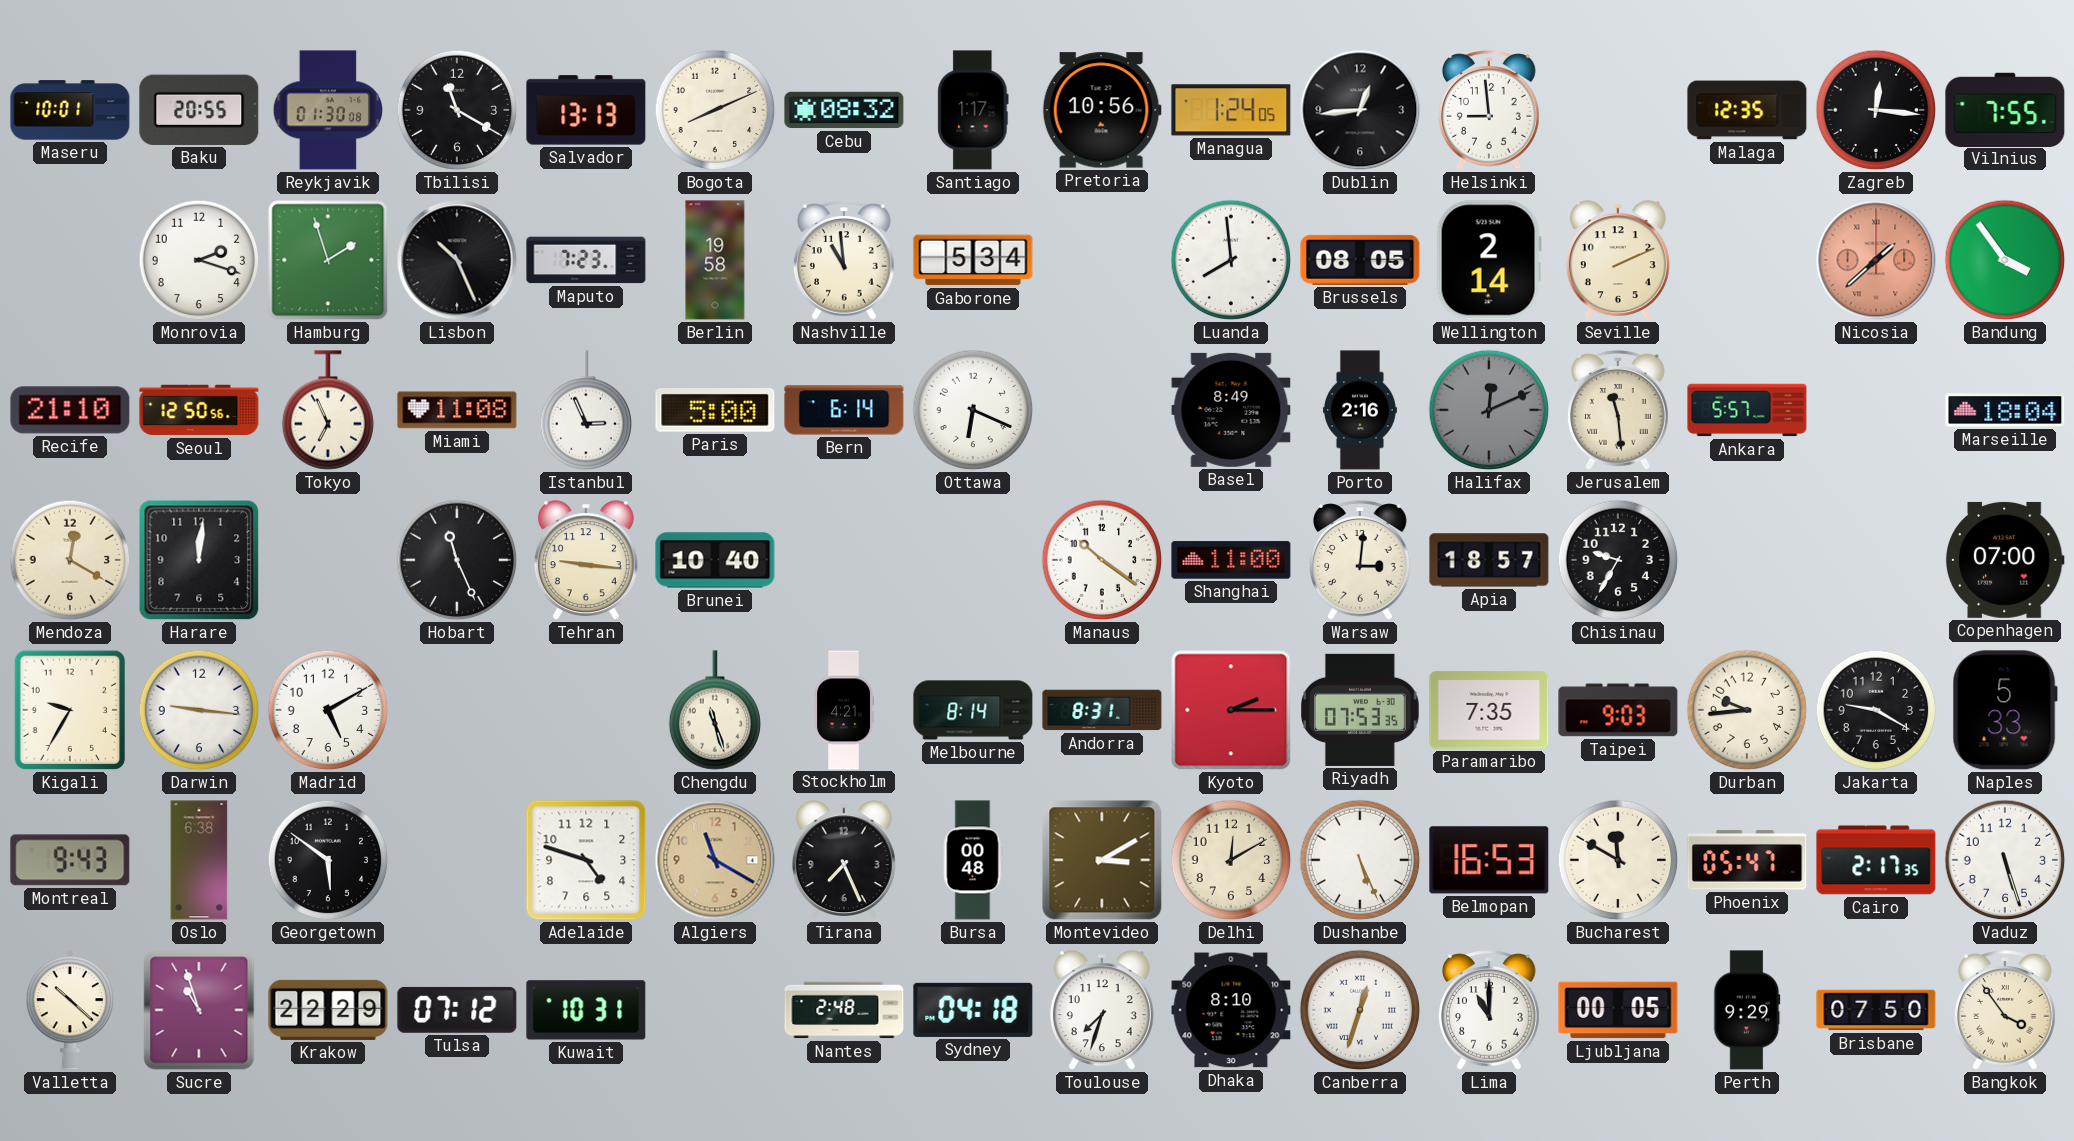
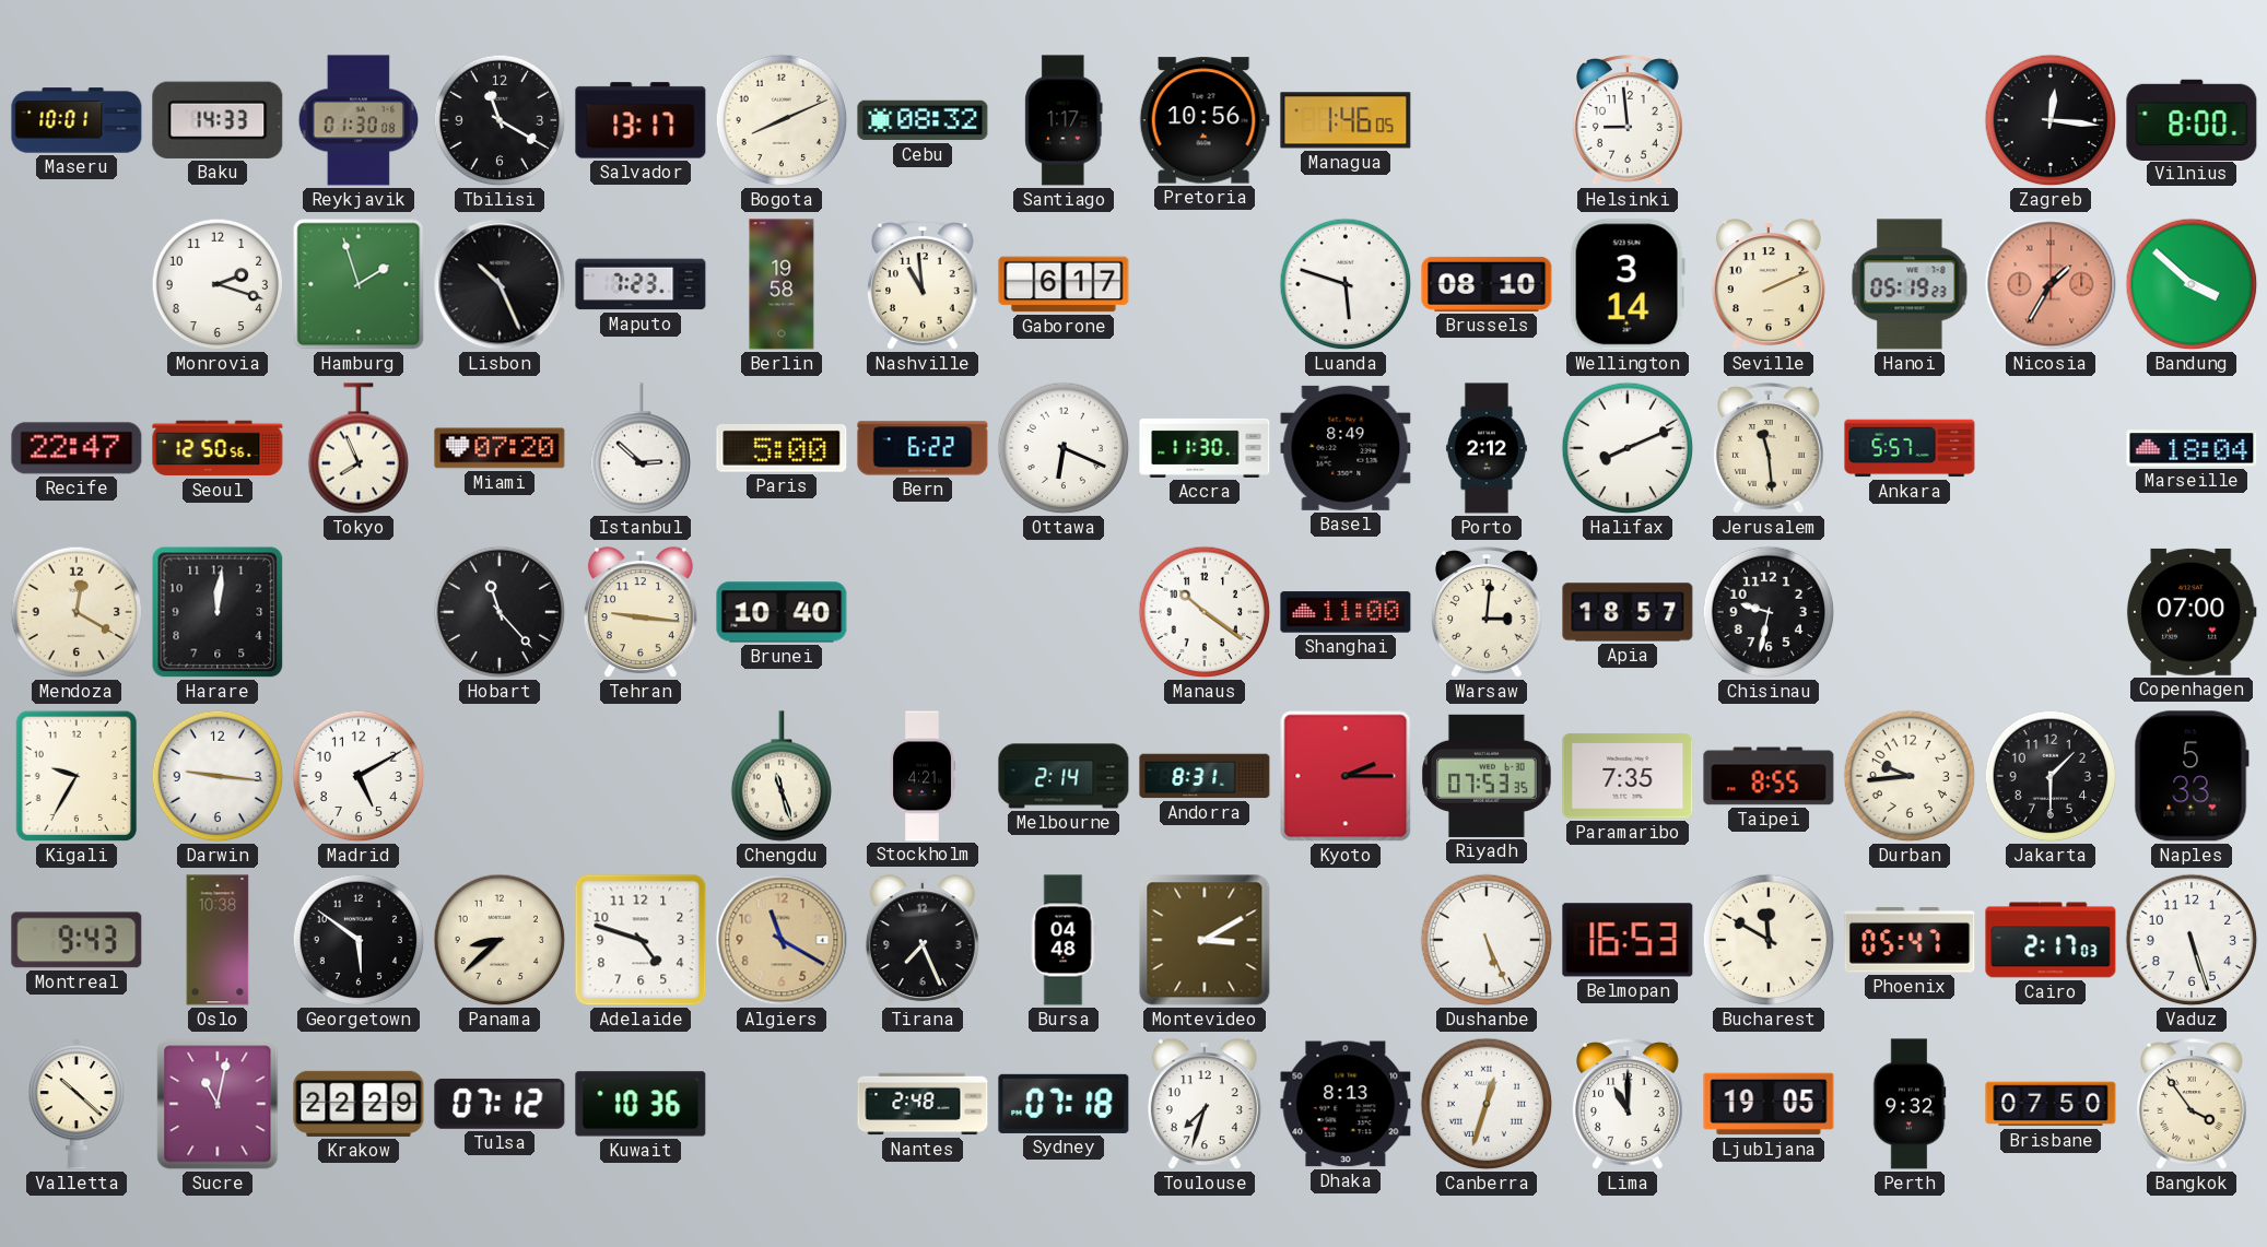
Baku: 20:55 -> 14:33 (218, 120)
Salvador: 13:13 -> 13:17 (641, 120)
Managua: 1:24 -> 1:46 (1346, 120)
Dublin: 12:44 -> none (1360, 110)
Malaga: 12:35 -> none (1747, 110)
Vilnius: 7:55 -> 8:00 (2192, 119)
Gaborone: 5:34 -> 6:17 (1064, 284)
Luanda: 7:59 -> 5:48 (1346, 284)
Brussels: 08:05 -> 08:10 (1487, 284)
Wellington: 2:14 -> 3:14 (1628, 284)
Hanoi: none -> 05:19 (1910, 284)
Nicosia: 1:38 -> 1:35 (2051, 284)
Bandung: 3:54 -> 3:52 (2192, 284)
Recife: 21:10 -> 22:47 (77, 448)
Tokyo: 6:56 -> 7:56 (359, 448)
Miami: 11:08 -> 07:20 (500, 448)
Istanbul: 2:56 -> 2:52 (641, 448)
Bern: 6:14 -> 6:22 (923, 448)
Accra: none -> 11:30 (1205, 448)
Porto: 2:16 -> 2:12 (1487, 448)
Halifax: 12:11 -> 8:11 (1628, 448)
Halifax dial: grey -> white (1628, 448)
Hobart: 11:26 -> 11:23 (500, 612)
Chisinau: 9:35 -> 9:32 (1769, 612)
Melbourne: 8:14 -> 2:14 (1064, 776)
Taipei: 9:03 -> 8:55 (1769, 776)
Jakarta: 9:20 -> 1:30 (2051, 776)
Oslo: 6:38 -> 10:38 (218, 940)
Panama: none -> 8:38 (500, 940)
Bursa: 00:48 -> 04:48 (1064, 940)
Delhi: 12:10 -> none (1231, 860)
Cairo: 2:17:35 -> 2:17:03 (2051, 940)
Sucre: 10:57 -> 11:02 (218, 1104)
Kuwait: 10:31 -> 10:36 (641, 1104)
Sydney: 04:18 -> 07:18 (1064, 1104)
Dhaka: 8:10 -> 8:13 (1346, 1104)
Ljubljana: 00:05 -> 19:05 (1769, 1104)
Perth: 9:29 -> 9:32 (1910, 1104)
